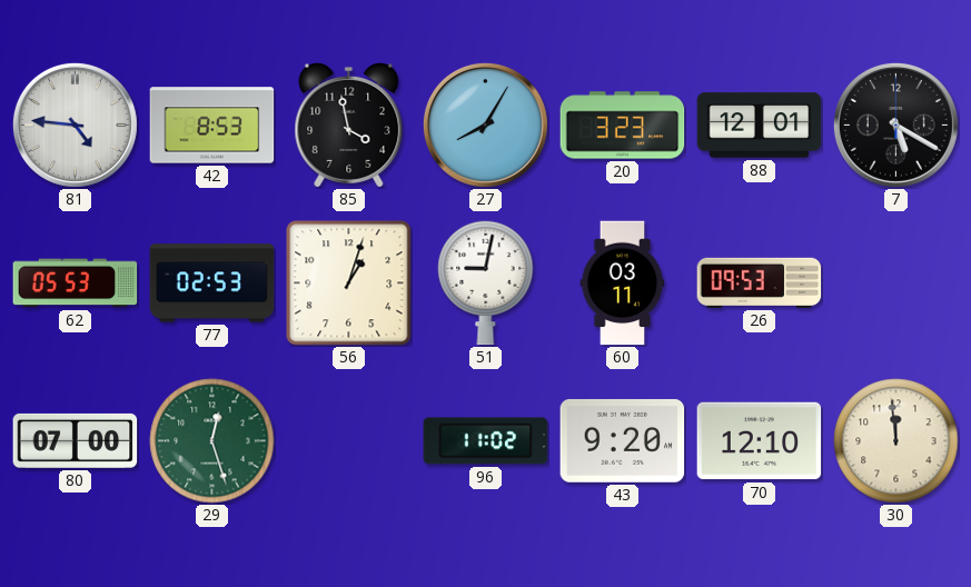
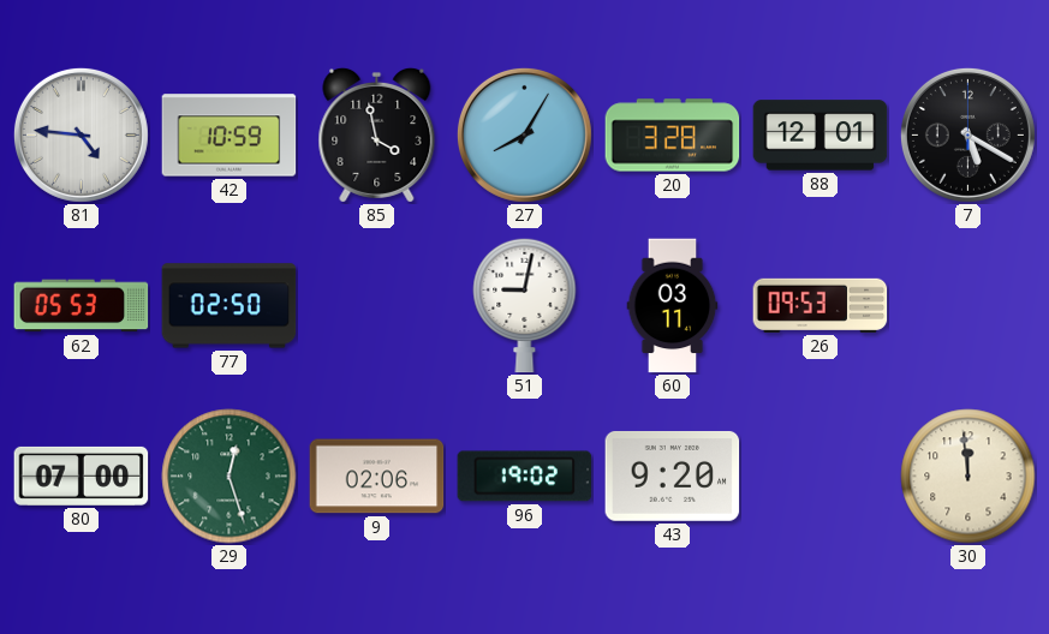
42: 8:53 -> 10:59 (230, 136)
20: 3:23 -> 3:28 (673, 136)
77: 02:53 -> 02:50 (230, 306)
56: 1:03 -> none (349, 283)
9: none -> 02:06 (377, 477)
96: 11:02 -> 19:02 (525, 477)
70: 12:10 -> none (760, 441)
